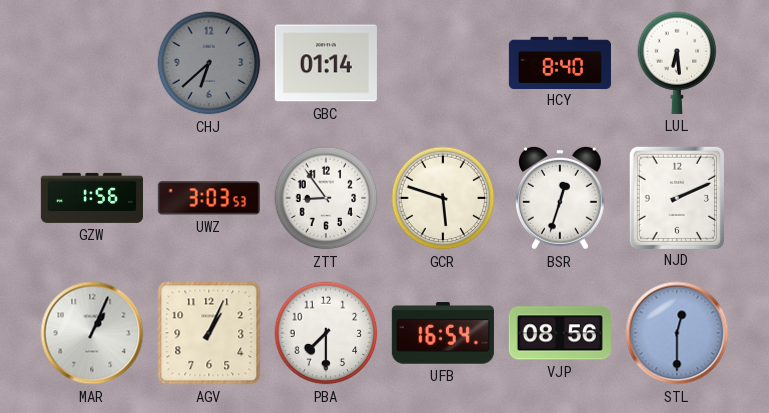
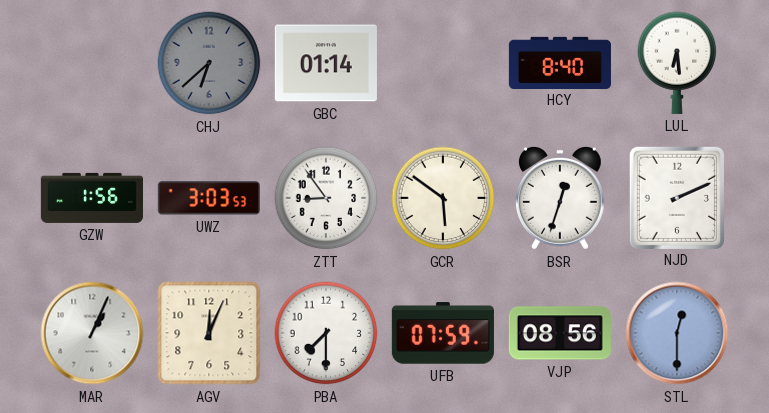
GCR: 5:48 -> 5:51 (443, 198)
AGV: 1:04 -> 12:04 (209, 333)
UFB: 16:54 -> 07:59 (443, 333)
